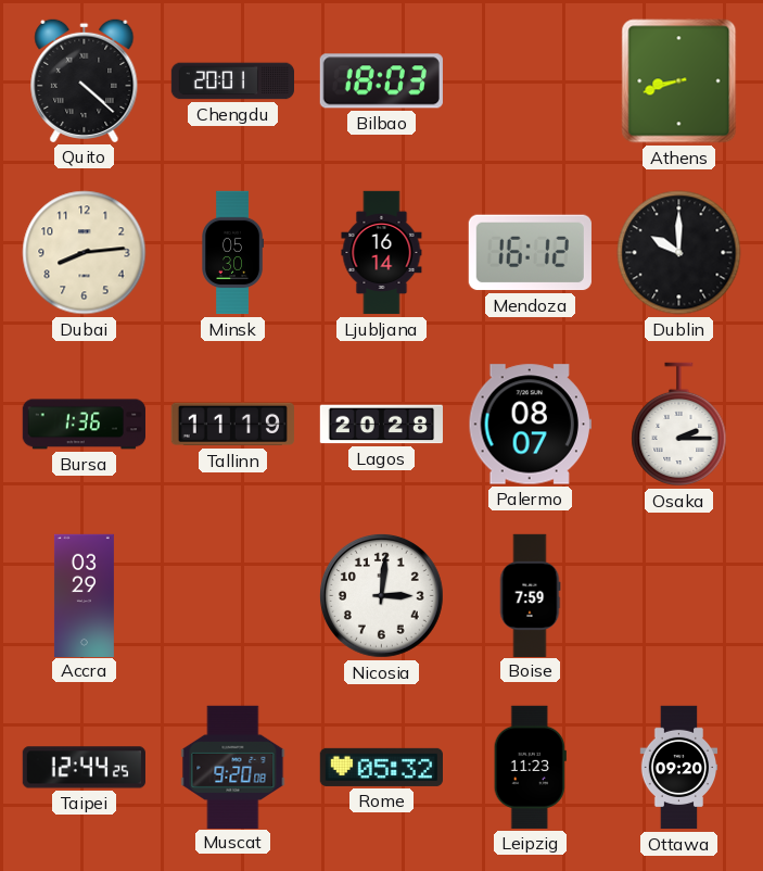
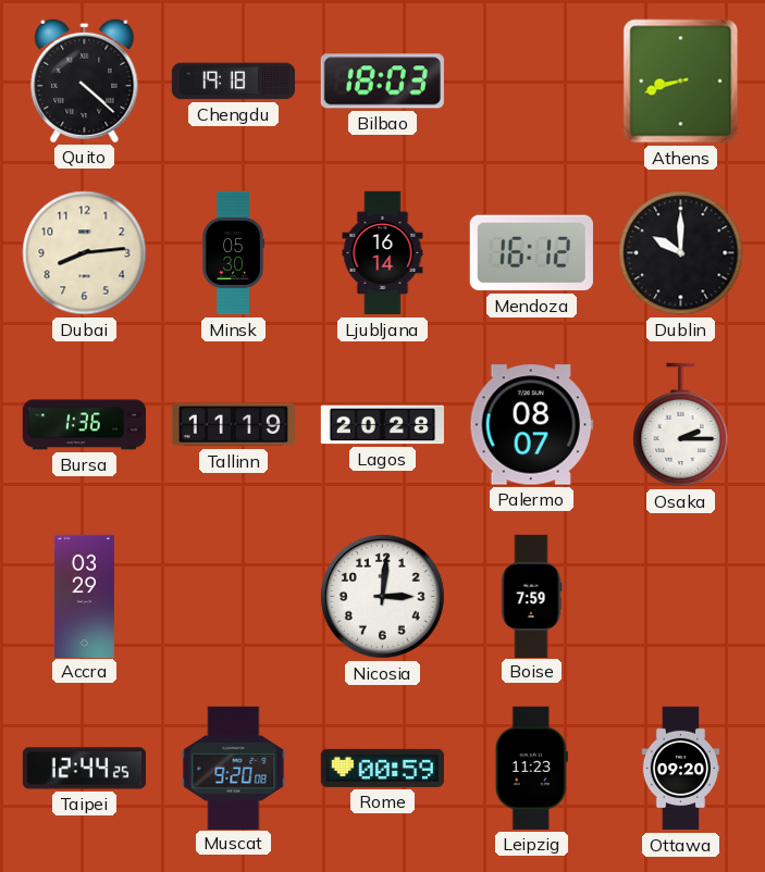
Chengdu: 20:01 -> 19:18 (233, 82)
Rome: 05:32 -> 00:59 (382, 768)
